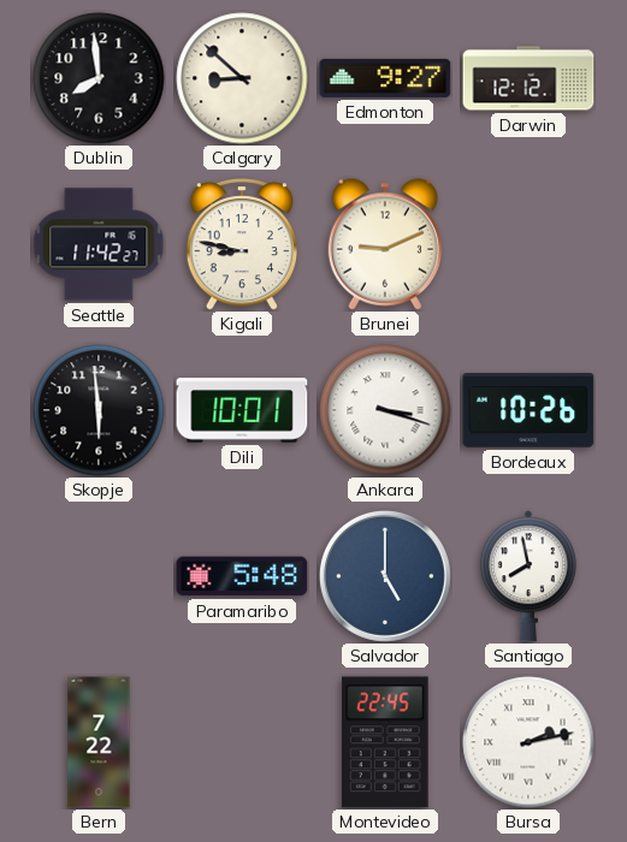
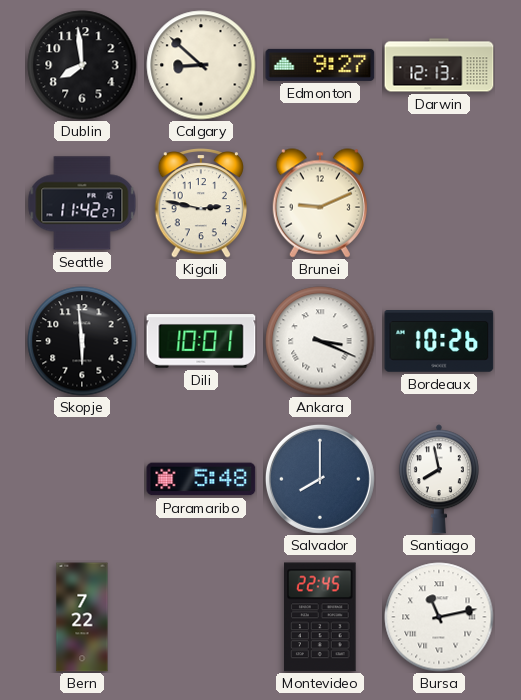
Darwin: 12:12 -> 12:13 (439, 65)
Kigali: 8:47 -> 2:47 (200, 204)
Ankara: 3:18 -> 3:19 (320, 341)
Salvador: 5:00 -> 8:00 (320, 479)
Bursa: 2:13 -> 11:13 (439, 617)
